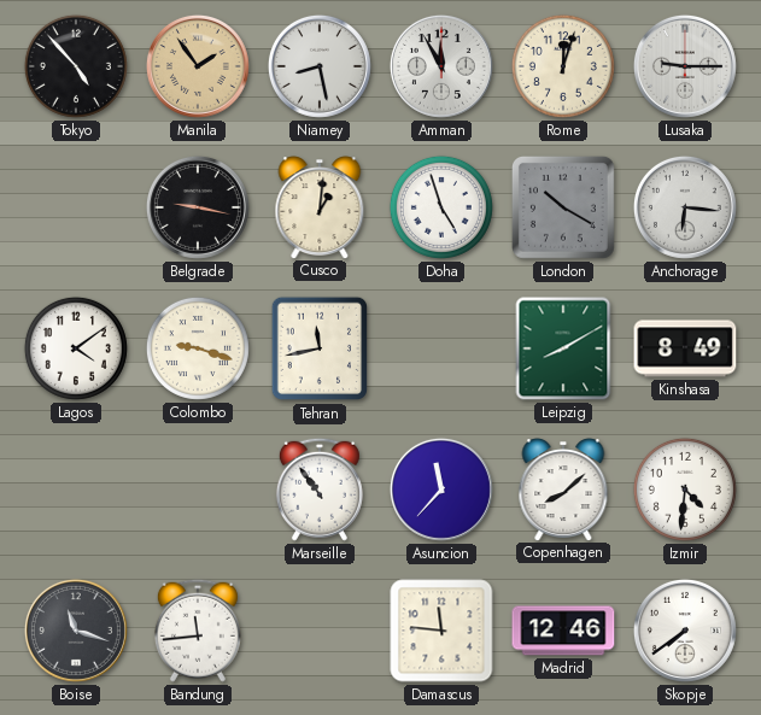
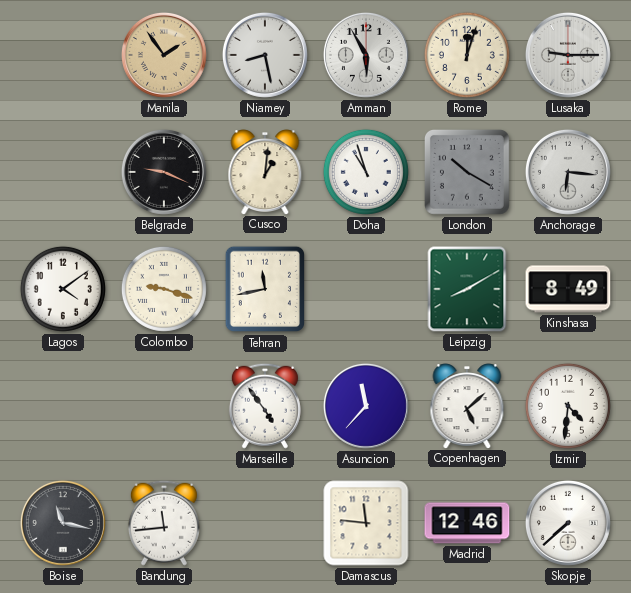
Tokyo: 4:53 -> none (76, 66)
Amman: 11:55 -> 5:55 (366, 55)
Belgrade: 9:17 -> 9:19 (164, 172)
Doha: 4:57 -> 10:57 (366, 172)
Marseille: 10:54 -> 4:54 (265, 406)
Copenhagen: 8:08 -> 5:08 (467, 406)
Boise: 11:18 -> 11:17 (63, 523)
Skopje: 7:39 -> 7:38 (568, 523)
